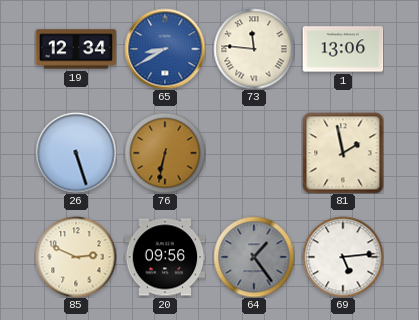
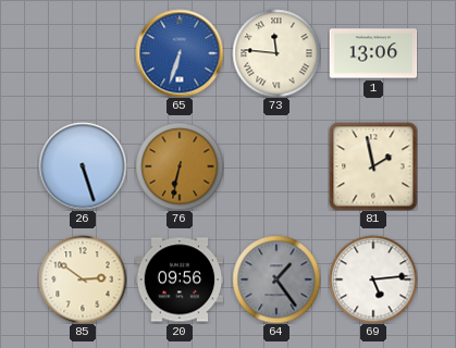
19: 12:34 -> none (76, 49)
65: 8:40 -> 6:33 (180, 53)
85: 2:49 -> 2:51 (83, 279)
